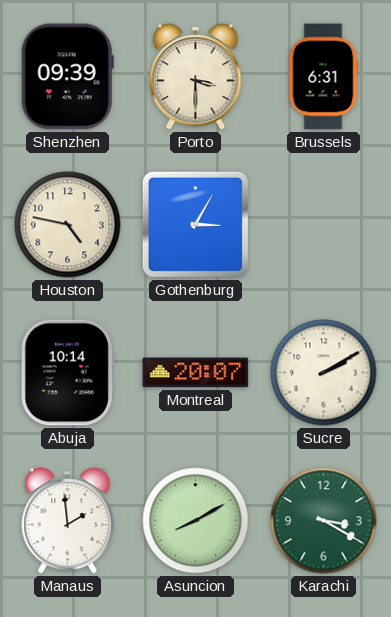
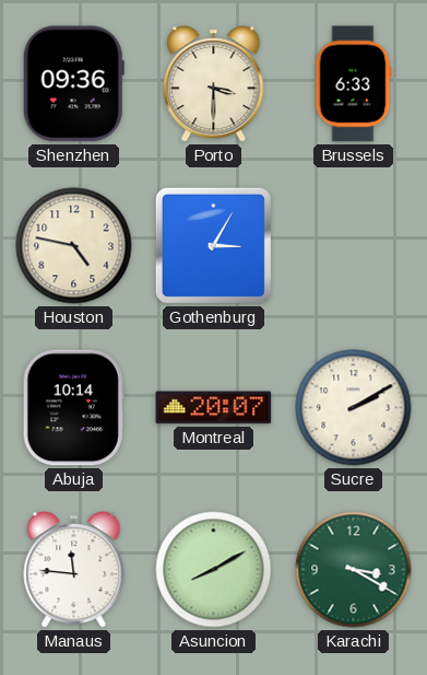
Shenzhen: 09:39 -> 09:36 (73, 84)
Brussels: 6:31 -> 6:33 (353, 84)
Manaus: 1:59 -> 11:46 (74, 570)
